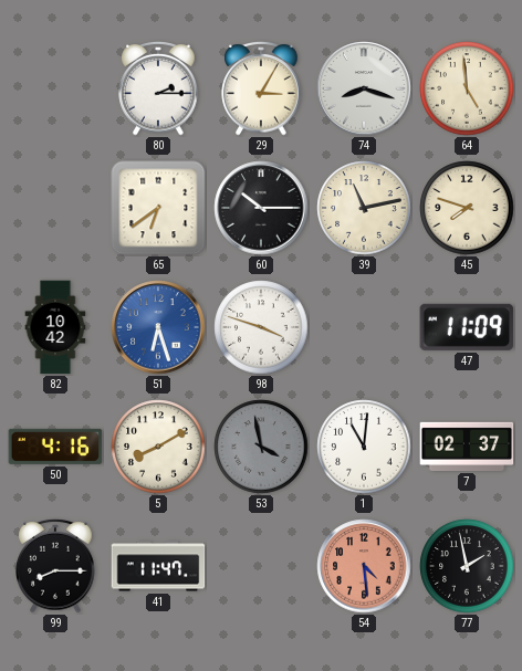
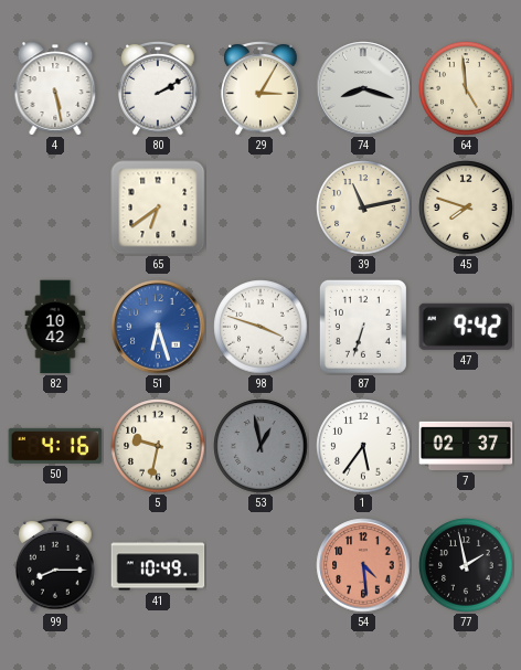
4: none -> 5:28 (55, 88)
80: 2:15 -> 2:10 (158, 89)
60: 10:15 -> none (261, 208)
87: none -> 6:33 (363, 327)
47: 11:09 -> 9:42 (466, 327)
5: 8:10 -> 9:32 (158, 446)
53: 3:58 -> 12:58 (260, 446)
1: 11:01 -> 5:36 (363, 446)
41: 11:47 -> 10:49 (158, 565)
